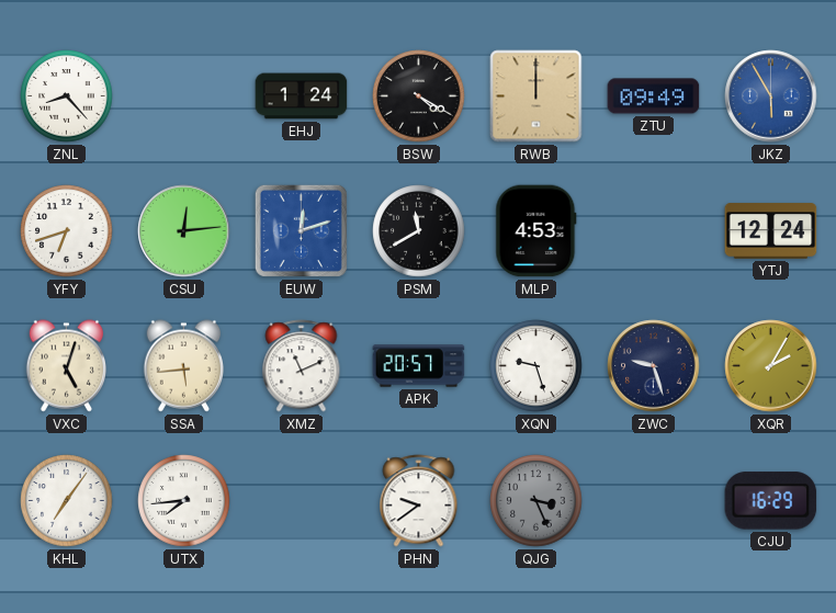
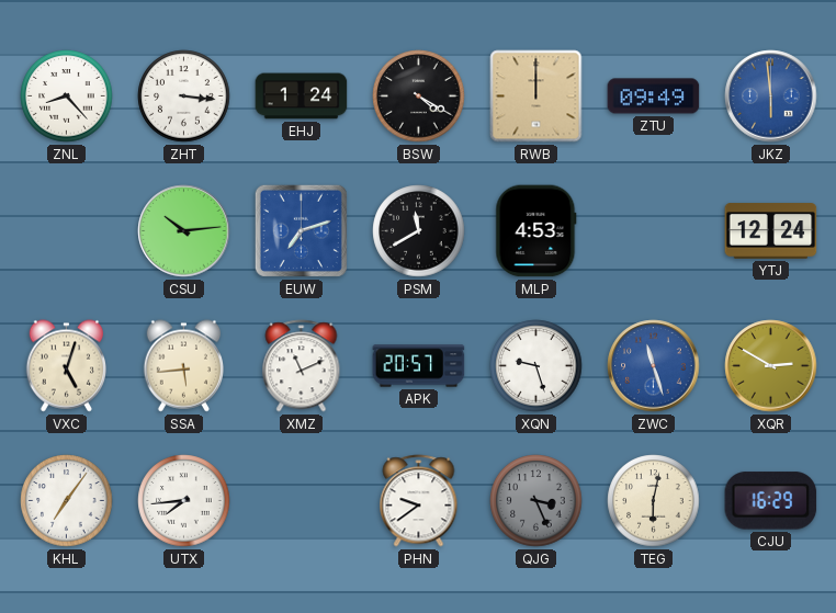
ZHT: none -> 3:16 (184, 97)
JKZ: 5:55 -> 5:59 (771, 97)
YFY: 6:42 -> none (67, 231)
CSU: 12:14 -> 10:14 (184, 231)
EUW: 12:12 -> 7:12 (301, 230)
ZWC: 9:27 -> 11:27 (654, 366)
ZWC dial: navy -> blue (654, 366)
XQR: 2:05 -> 2:50 (771, 366)
TEG: none -> 6:02 (654, 501)
